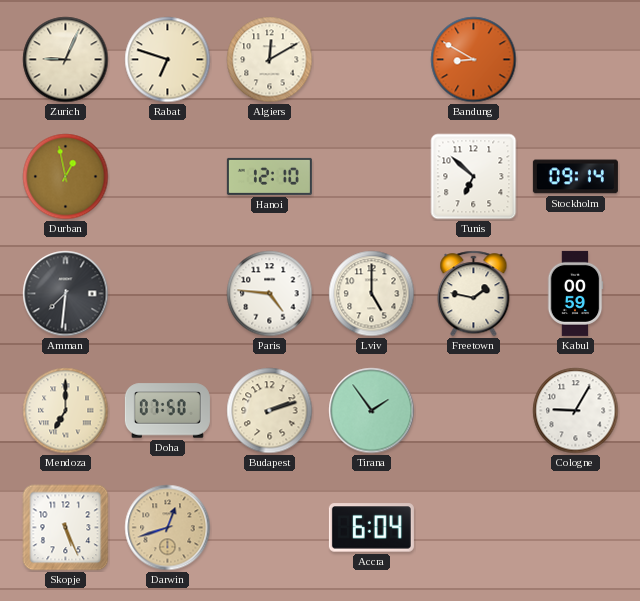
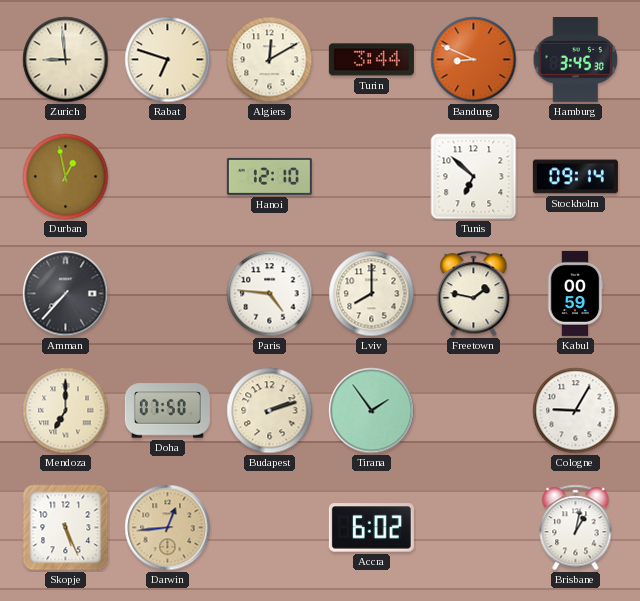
Zurich: 9:04 -> 8:59 (66, 60)
Turin: none -> 3:44 (371, 60)
Bandung: 8:50 -> 8:49 (474, 60)
Hamburg: none -> 3:45 (576, 60)
Amman: 7:31 -> 7:37 (66, 294)
Lviv: 5:00 -> 8:00 (372, 294)
Darwin: 12:42 -> 12:44 (168, 528)
Accra: 6:04 -> 6:02 (371, 528)
Brisbane: none -> 1:02 (576, 528)
